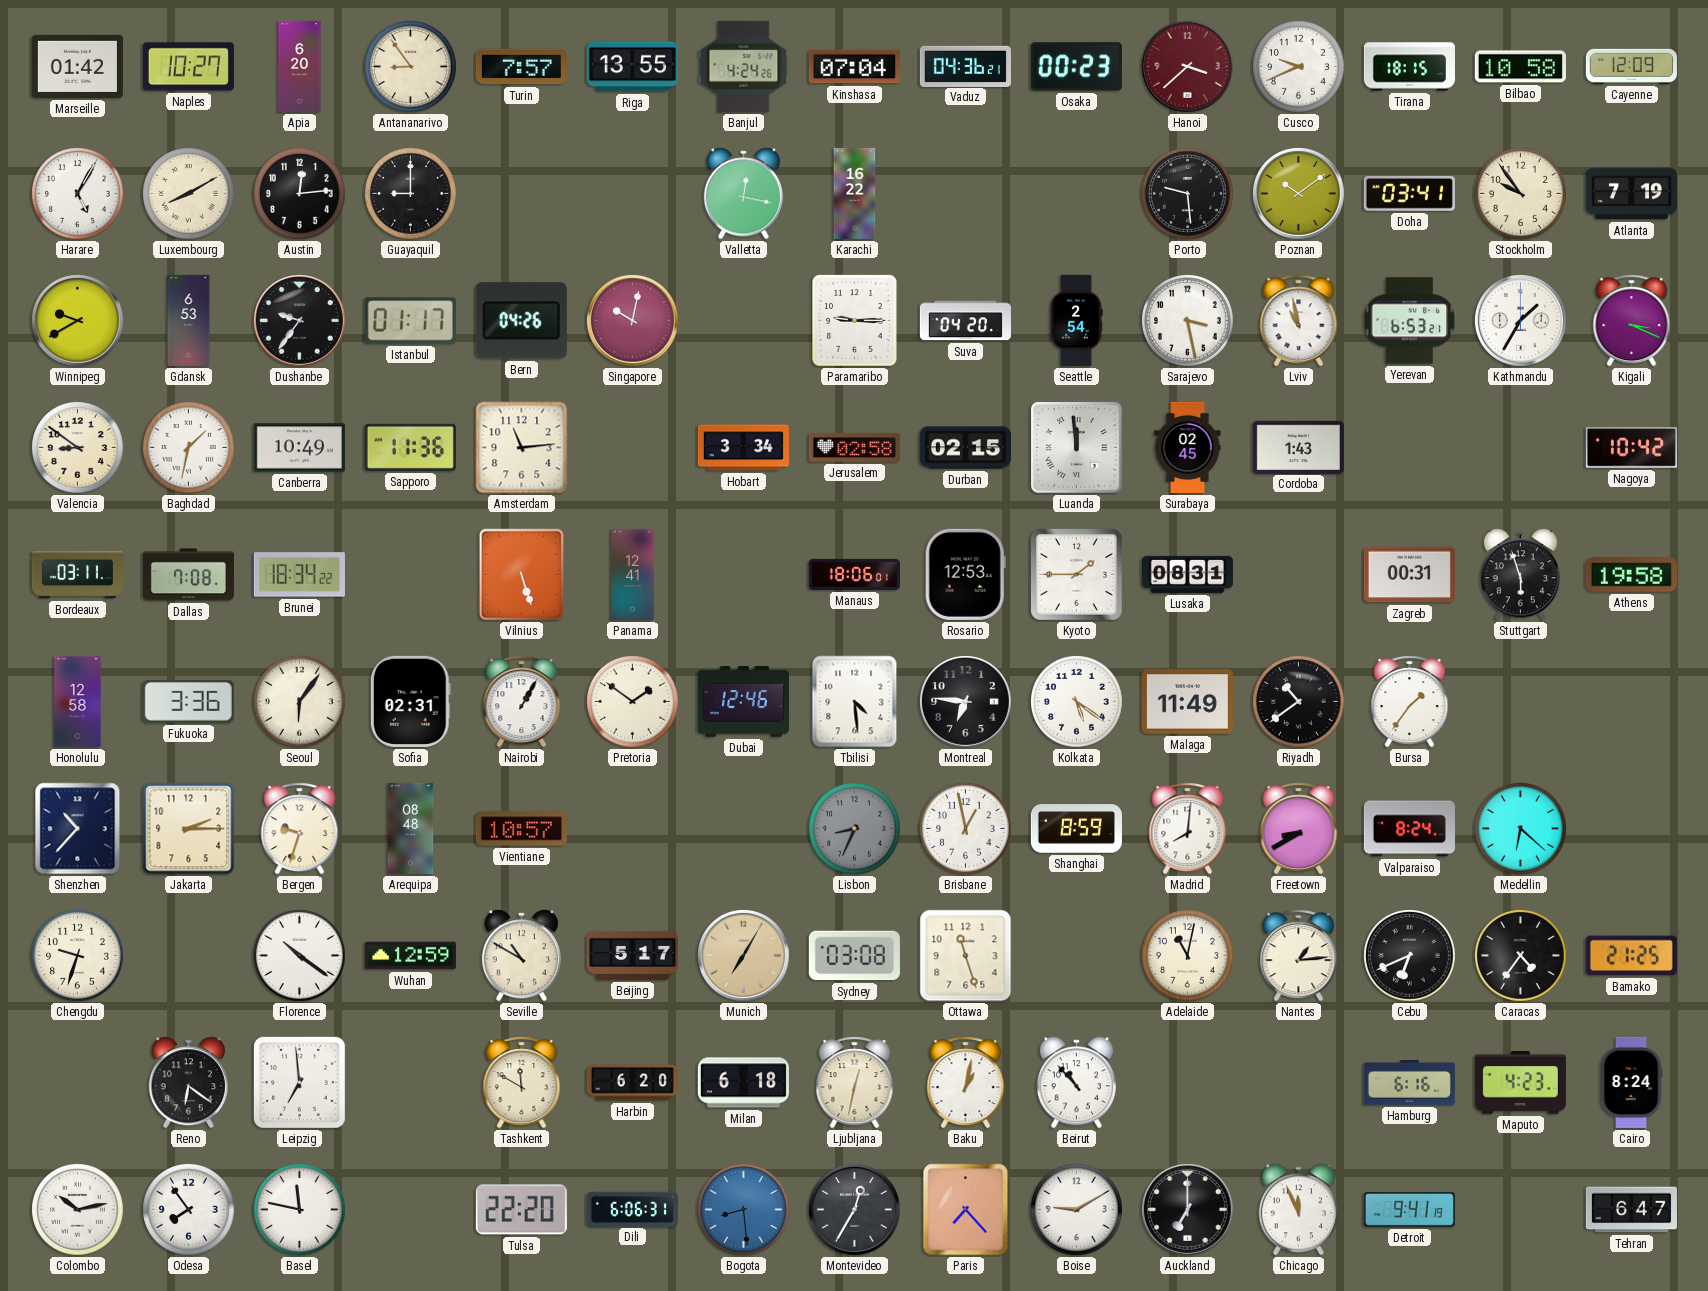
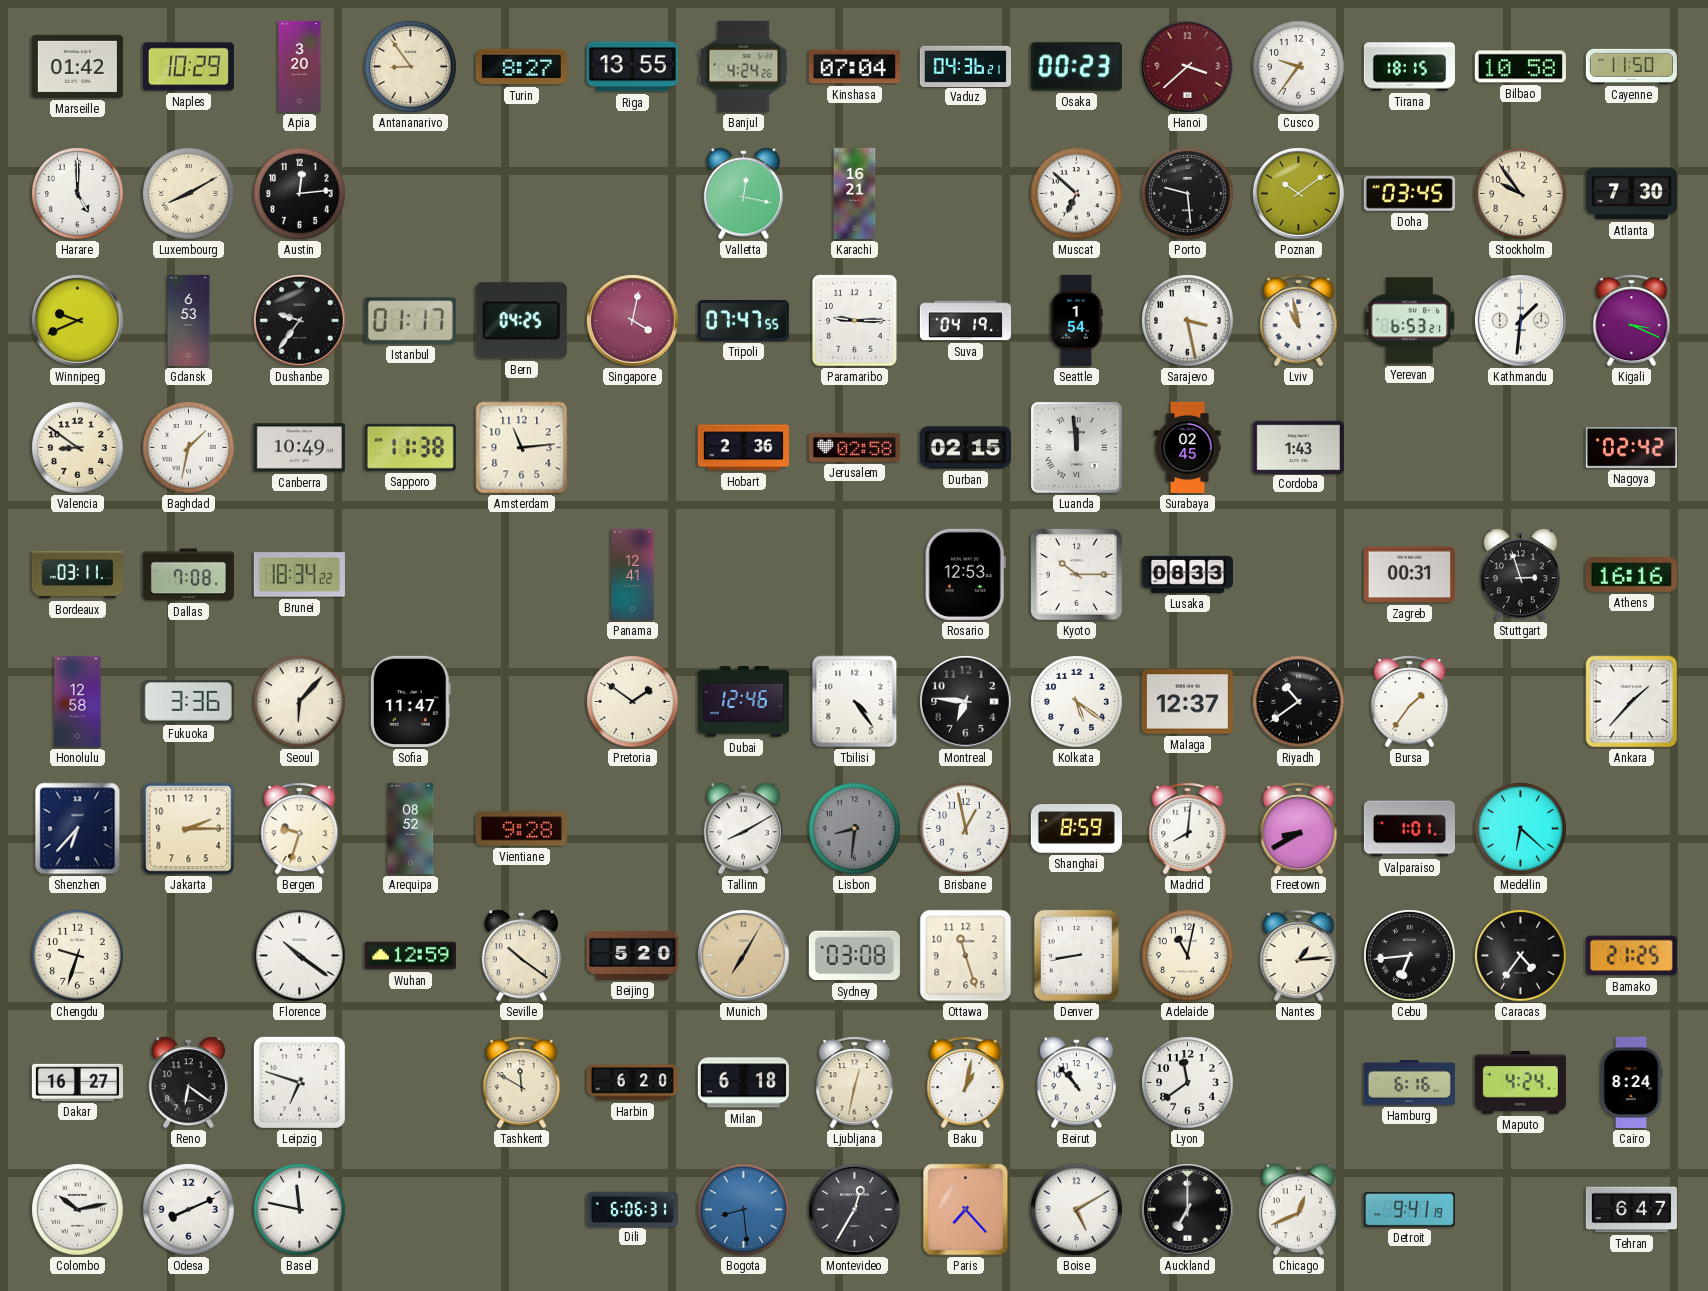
Naples: 10:27 -> 10:29 (188, 67)
Apia: 6:20 -> 3:20 (300, 66)
Turin: 7:57 -> 8:27 (521, 67)
Cusco: 9:41 -> 9:36 (1299, 67)
Cayenne: 12:09 -> 11:50 (1631, 66)
Harare: 5:05 -> 5:00 (78, 194)
Guayaquil: 9:00 -> none (411, 194)
Karachi: 16:22 -> 16:21 (855, 193)
Muscat: none -> 6:52 (1077, 194)
Doha: 03:41 -> 03:45 (1409, 193)
Atlanta: 7:19 -> 7:30 (1631, 194)
Winnipeg: 9:40 -> 9:41 (78, 321)
Bern: 04:26 -> 04:25 (521, 321)
Singapore: 10:02 -> 4:02 (633, 321)
Tripoli: none -> 07:47 (743, 321)
Suva: 04:20 -> 04:19 (965, 321)
Seattle: 2:54 -> 1:54 (1076, 320)
Kathmandu: 1:35 -> 1:31 (1521, 321)
Sapporo: 11:36 -> 11:38 (410, 447)
Hobart: 3:34 -> 2:36 (743, 448)
Nagoya: 10:42 -> 02:42 (1631, 448)
Vilnius: 5:27 -> none (522, 575)
Manaus: 18:06 -> none (854, 574)
Kyoto: 1:45 -> 10:15 (1076, 574)
Lusaka: 08:31 -> 08:33 (1187, 574)
Stuttgart: 5:57 -> 2:57 (1520, 575)
Athens: 19:58 -> 16:16 (1631, 575)
Seoul: 6:06 -> 6:07 (300, 702)
Sofia: 02:31 -> 11:47 (410, 701)
Nairobi: 1:05 -> none (522, 702)
Tbilisi: 4:29 -> 4:24 (855, 702)
Malaga: 11:49 -> 12:37 (1187, 702)
Ankara: none -> 1:37 (1632, 702)
Shenzhen: 10:37 -> 6:37 (78, 829)
Arequipa: 08:48 -> 08:52 (411, 828)
Vientiane: 10:57 -> 9:28 (521, 829)
Tallinn: none -> 8:10 (743, 829)
Lisbon: 8:34 -> 8:31 (855, 829)
Valparaiso: 8:24 -> 1:01 (1409, 829)
Seville: 10:50 -> 10:21 (521, 956)
Beijing: 5:17 -> 5:20 (632, 955)
Denver: none -> 8:43 (1076, 955)
Cebu: 6:41 -> 6:44 (1410, 956)
Dakar: none -> 16:27 (77, 1082)
Leipzig: 6:59 -> 6:48 (299, 1082)
Lyon: none -> 11:39 (1188, 1083)
Maputo: 4:23 -> 4:24 (1520, 1082)
Odesa: 7:54 -> 8:11 (189, 1210)
Tulsa: 22:20 -> none (521, 1210)
Boise: 9:10 -> 5:10 (1077, 1210)
Chicago: 11:56 -> 12:41 (1298, 1210)
